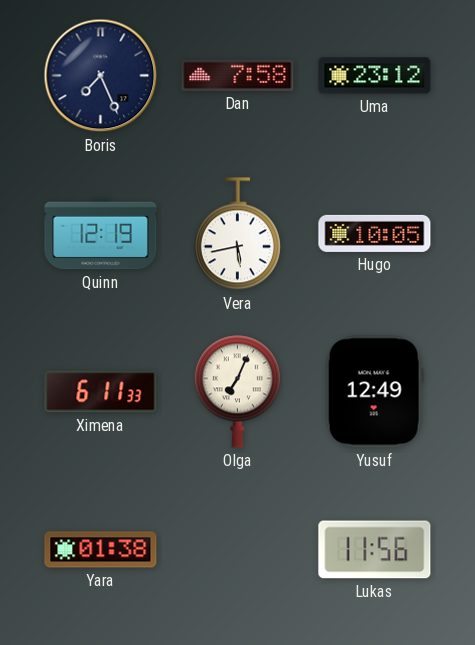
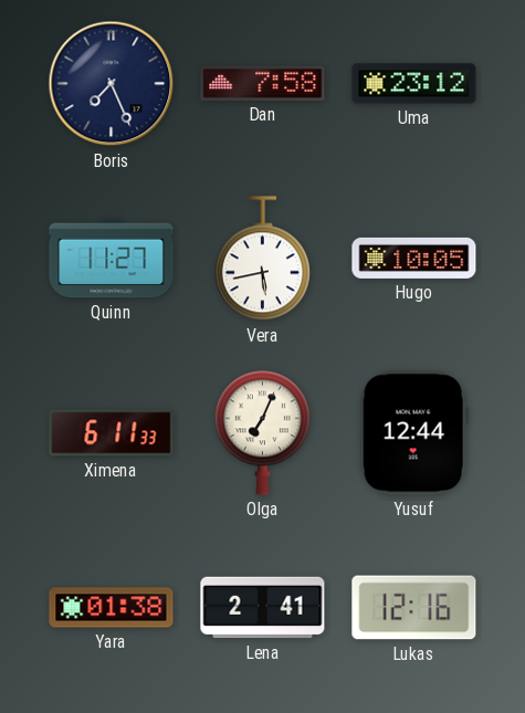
Quinn: 12:19 -> 11:27 (112, 259)
Yusuf: 12:49 -> 12:44 (413, 433)
Lena: none -> 2:41 (263, 608)
Lukas: 11:56 -> 12:16 (414, 608)
